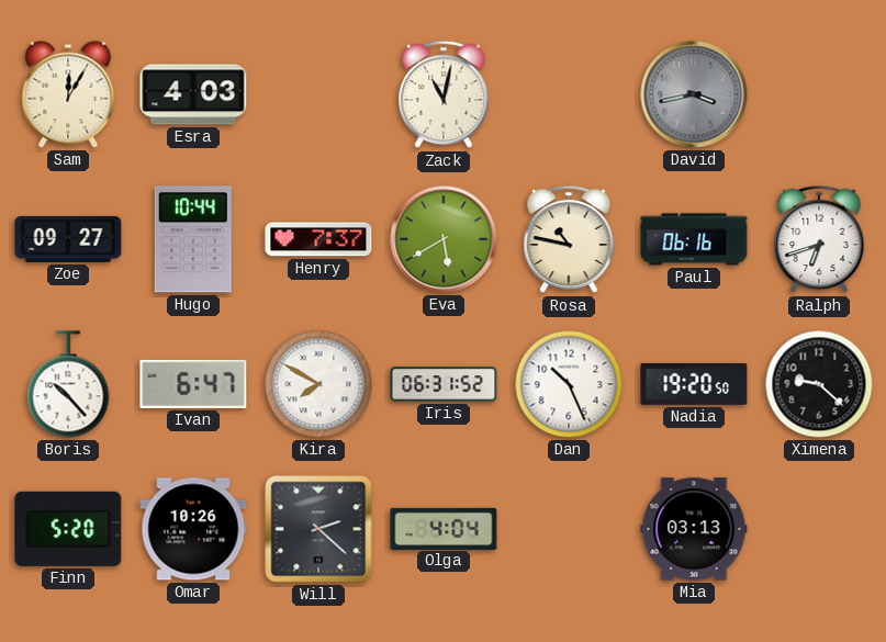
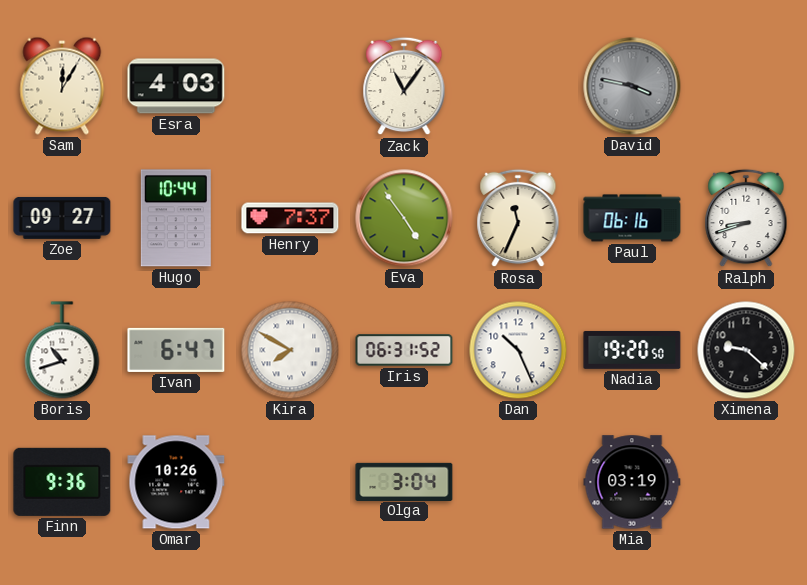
Zack: 11:02 -> 11:06 (404, 86)
David: 3:43 -> 3:47 (632, 86)
Eva: 5:40 -> 4:54 (404, 218)
Rosa: 10:47 -> 11:34 (518, 218)
Ralph: 6:42 -> 8:42 (746, 218)
Boris: 10:23 -> 10:42 (62, 350)
Finn: 5:20 -> 9:36 (62, 482)
Will: 2:22 -> none (318, 529)
Olga: 4:04 -> 3:04 (404, 481)
Mia: 03:13 -> 03:19 (632, 482)
